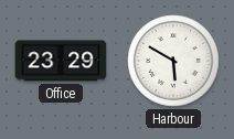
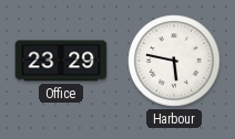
Harbour: 5:50 -> 5:47 (174, 61)
